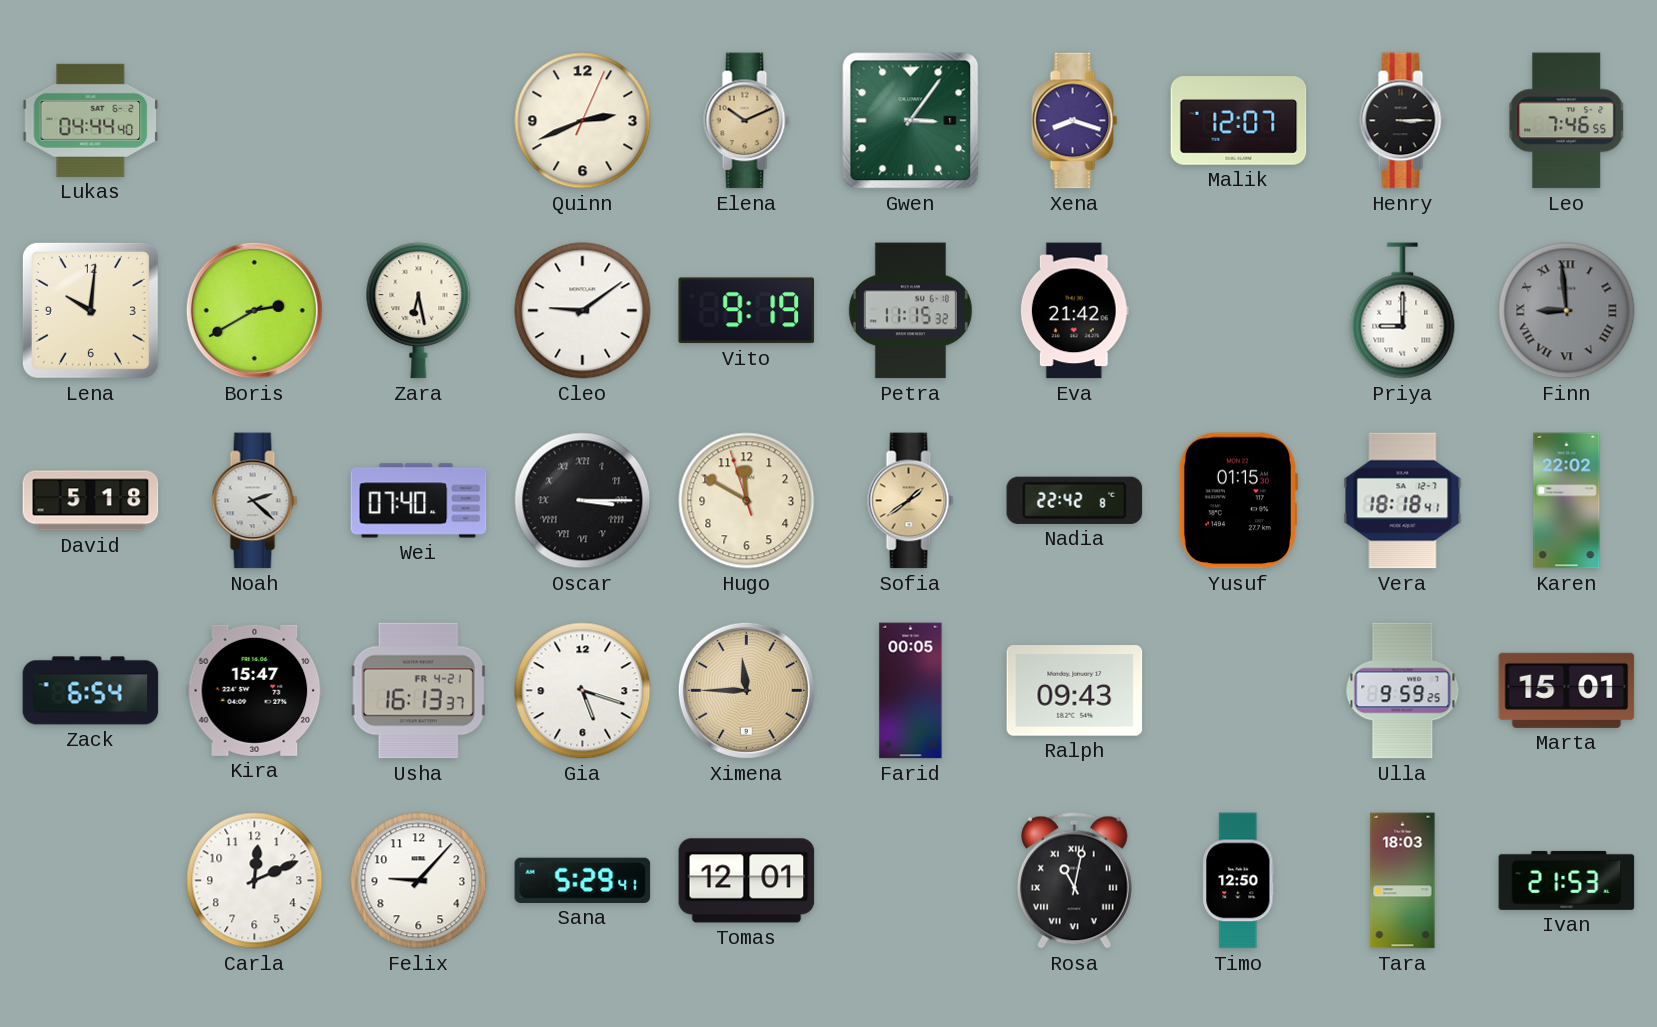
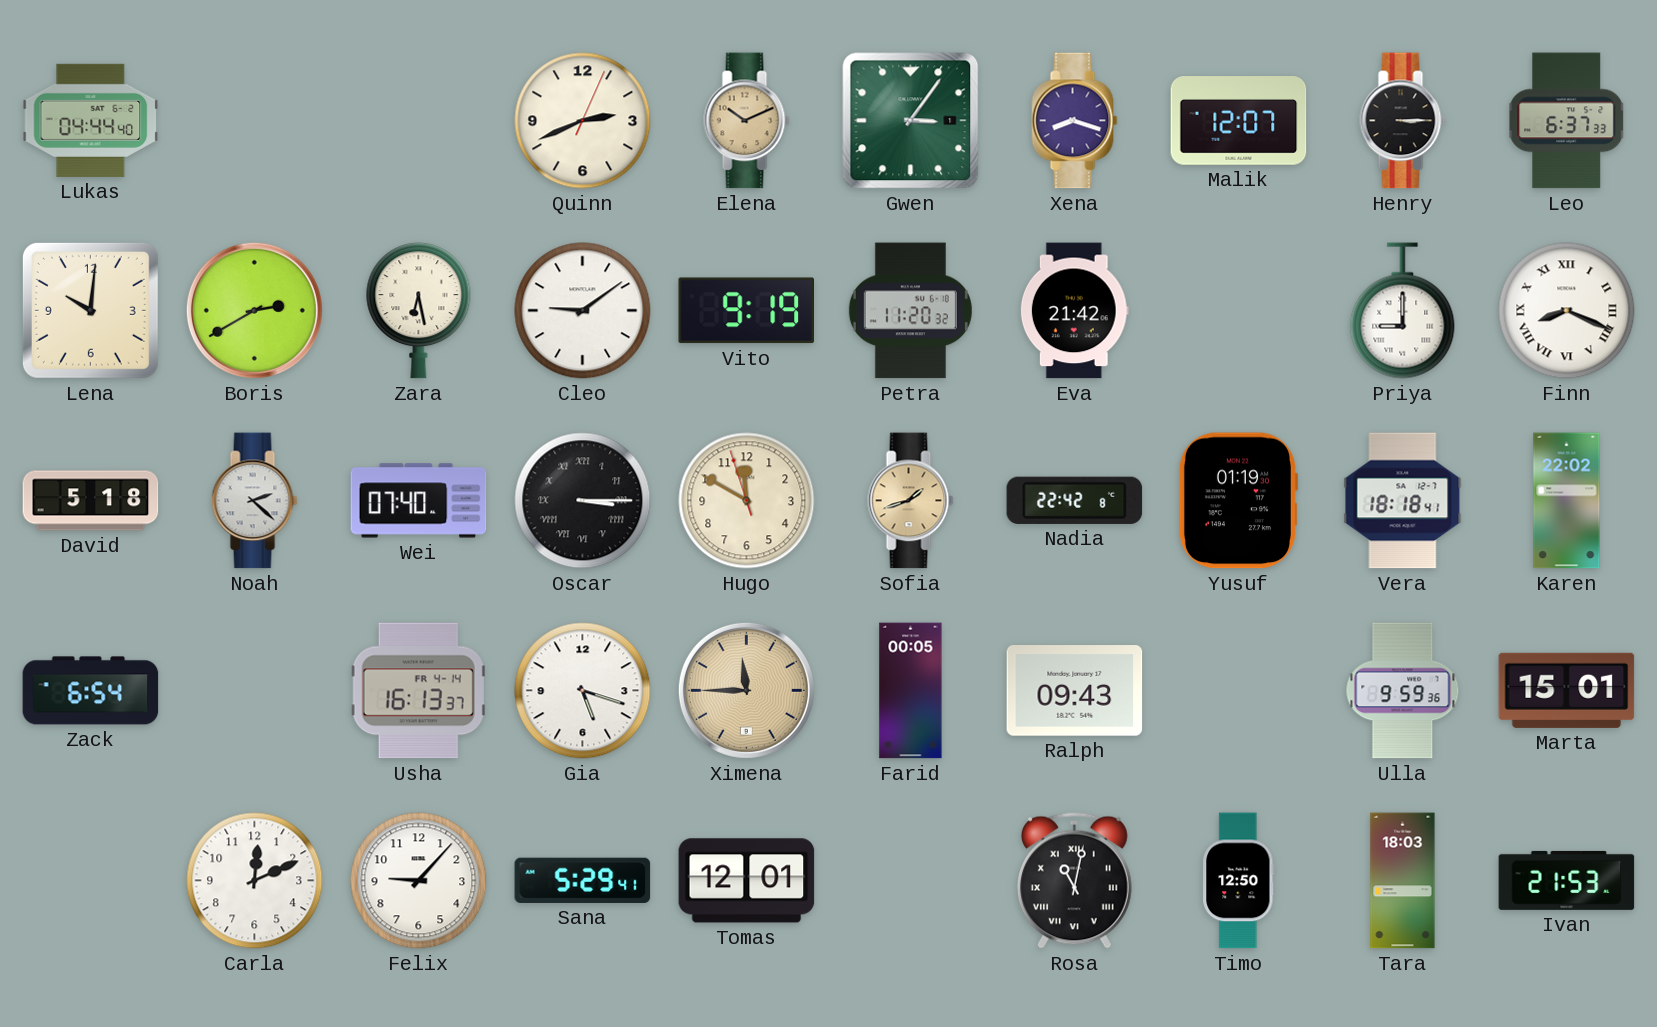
Leo: 7:46 -> 6:37 (1567, 121)
Petra: 11:15 -> 11:20 (910, 311)
Finn: 8:59 -> 8:19 (1567, 311)
Finn dial: grey -> white (1567, 311)
Sofia: 1:39 -> 1:42 (911, 501)
Yusuf: 01:15 -> 01:19 (1238, 501)
Kira: 15:47 -> none (255, 690)
Usha date: FR 4-21 -> FR 4-14 (418, 691)
Ulla: 9:59:25 -> 9:59:36 (1403, 691)
